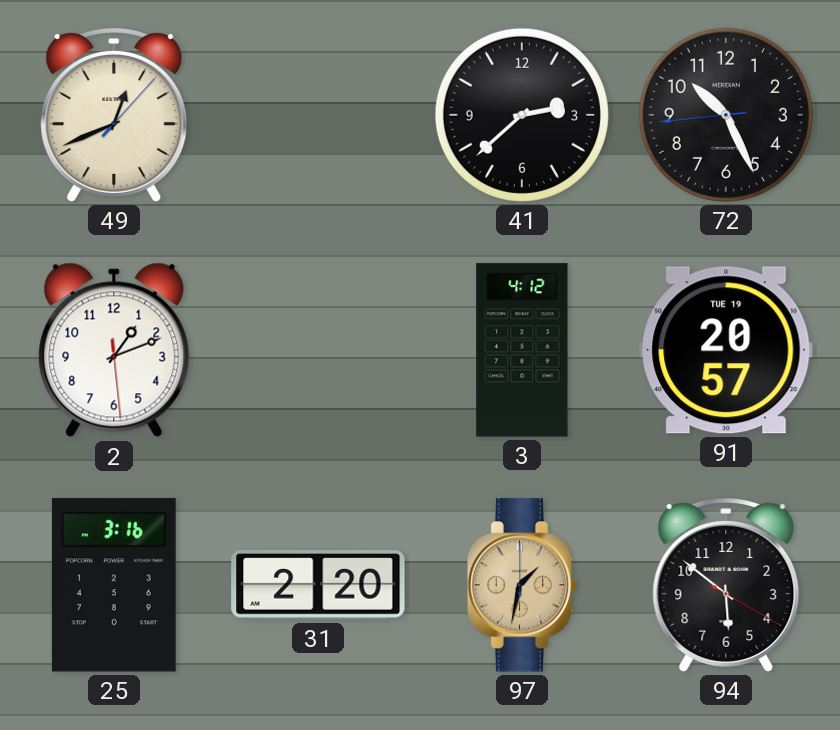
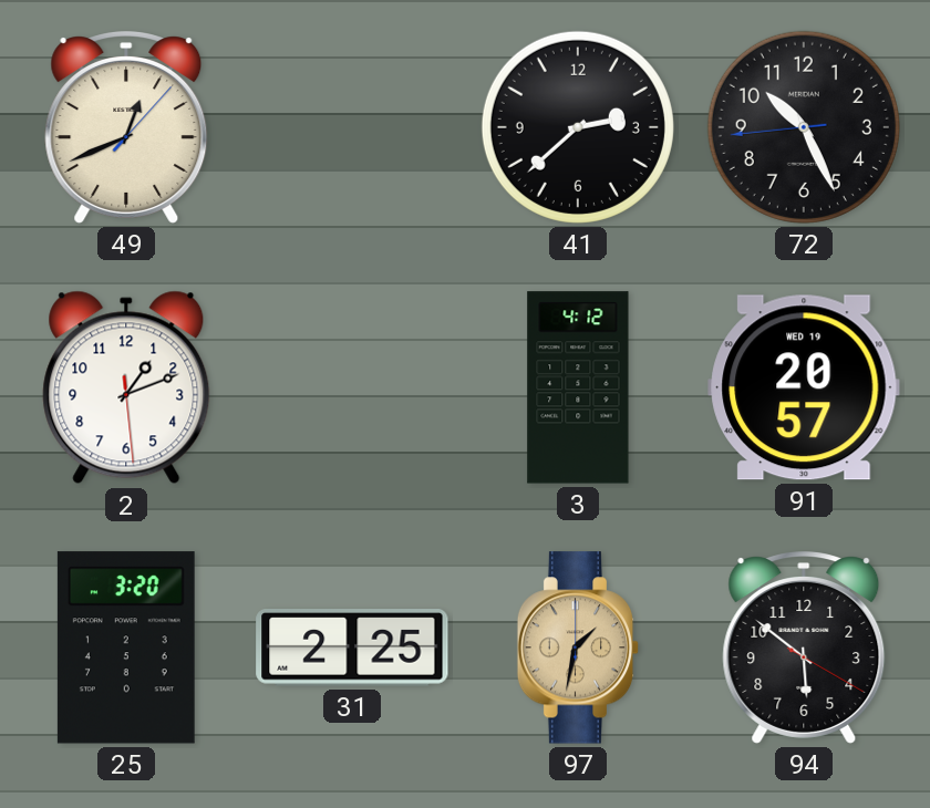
91 date: TUE 19 -> WED 19 (804, 387)
25: 3:16 -> 3:20 (126, 648)
31: 2:20 -> 2:25 (352, 648)
